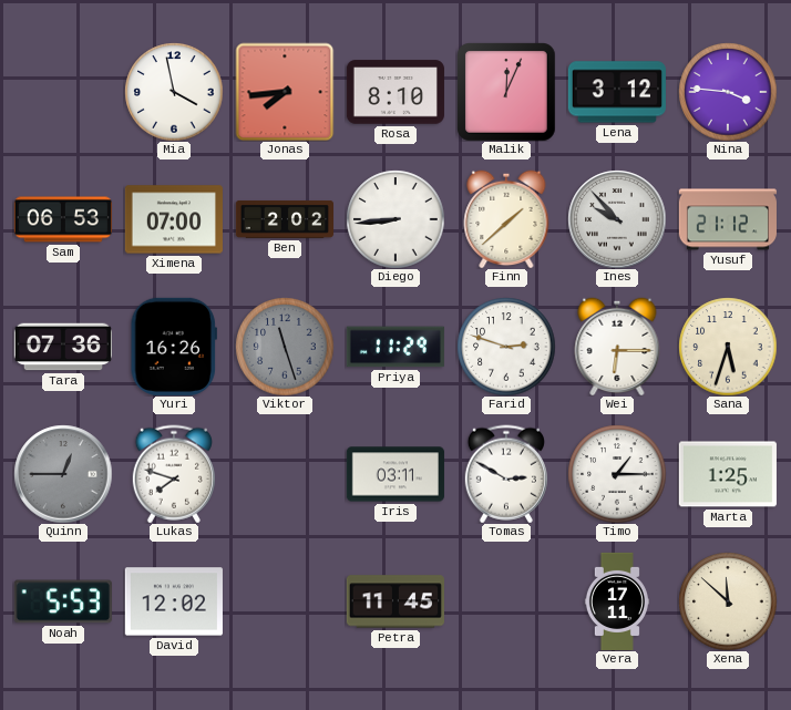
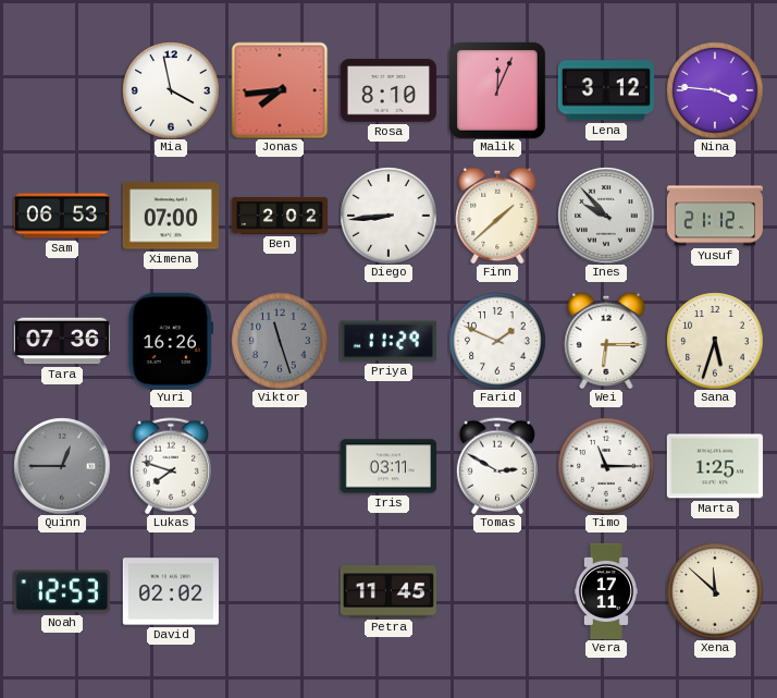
Farid: 2:48 -> 1:49 (497, 341)
Timo: 1:15 -> 11:15 (606, 466)
Noah: 5:53 -> 12:53 (62, 591)
David: 12:02 -> 02:02 (171, 591)
